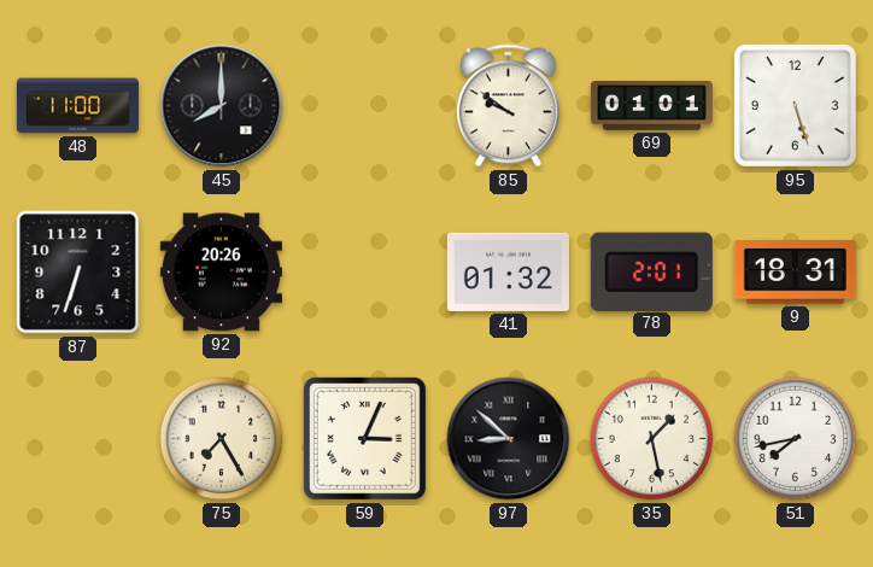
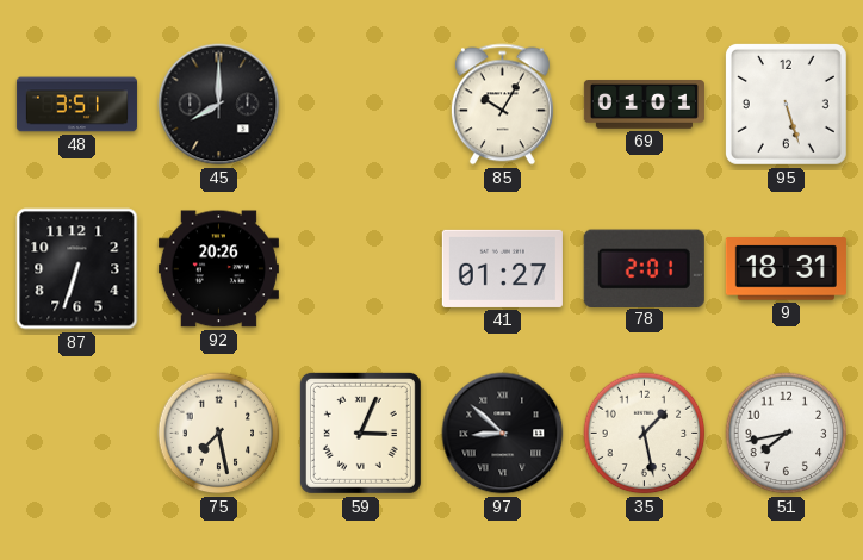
48: 11:00 -> 3:51 (76, 105)
85: 9:51 -> 10:05 (502, 105)
41: 01:32 -> 01:27 (502, 268)
75: 7:25 -> 7:28 (219, 434)
